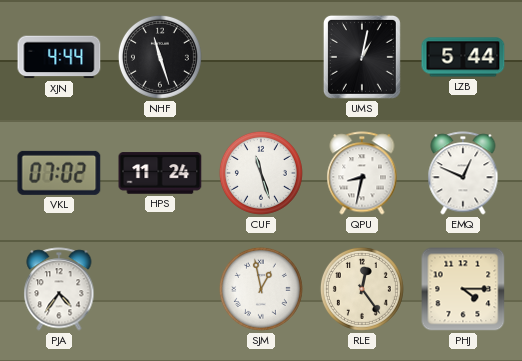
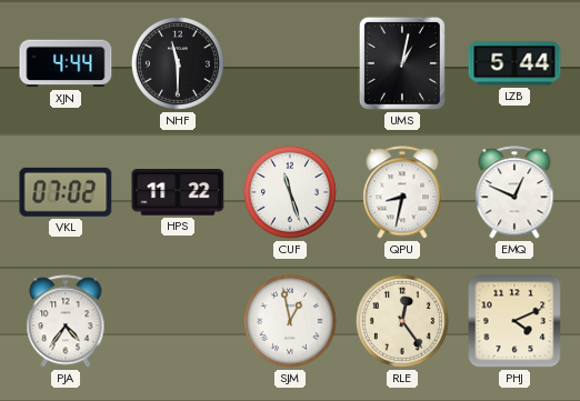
NHF: 11:27 -> 11:30 (178, 63)
HPS: 11:24 -> 11:22 (178, 192)
PHJ: 4:15 -> 4:11 (514, 321)
